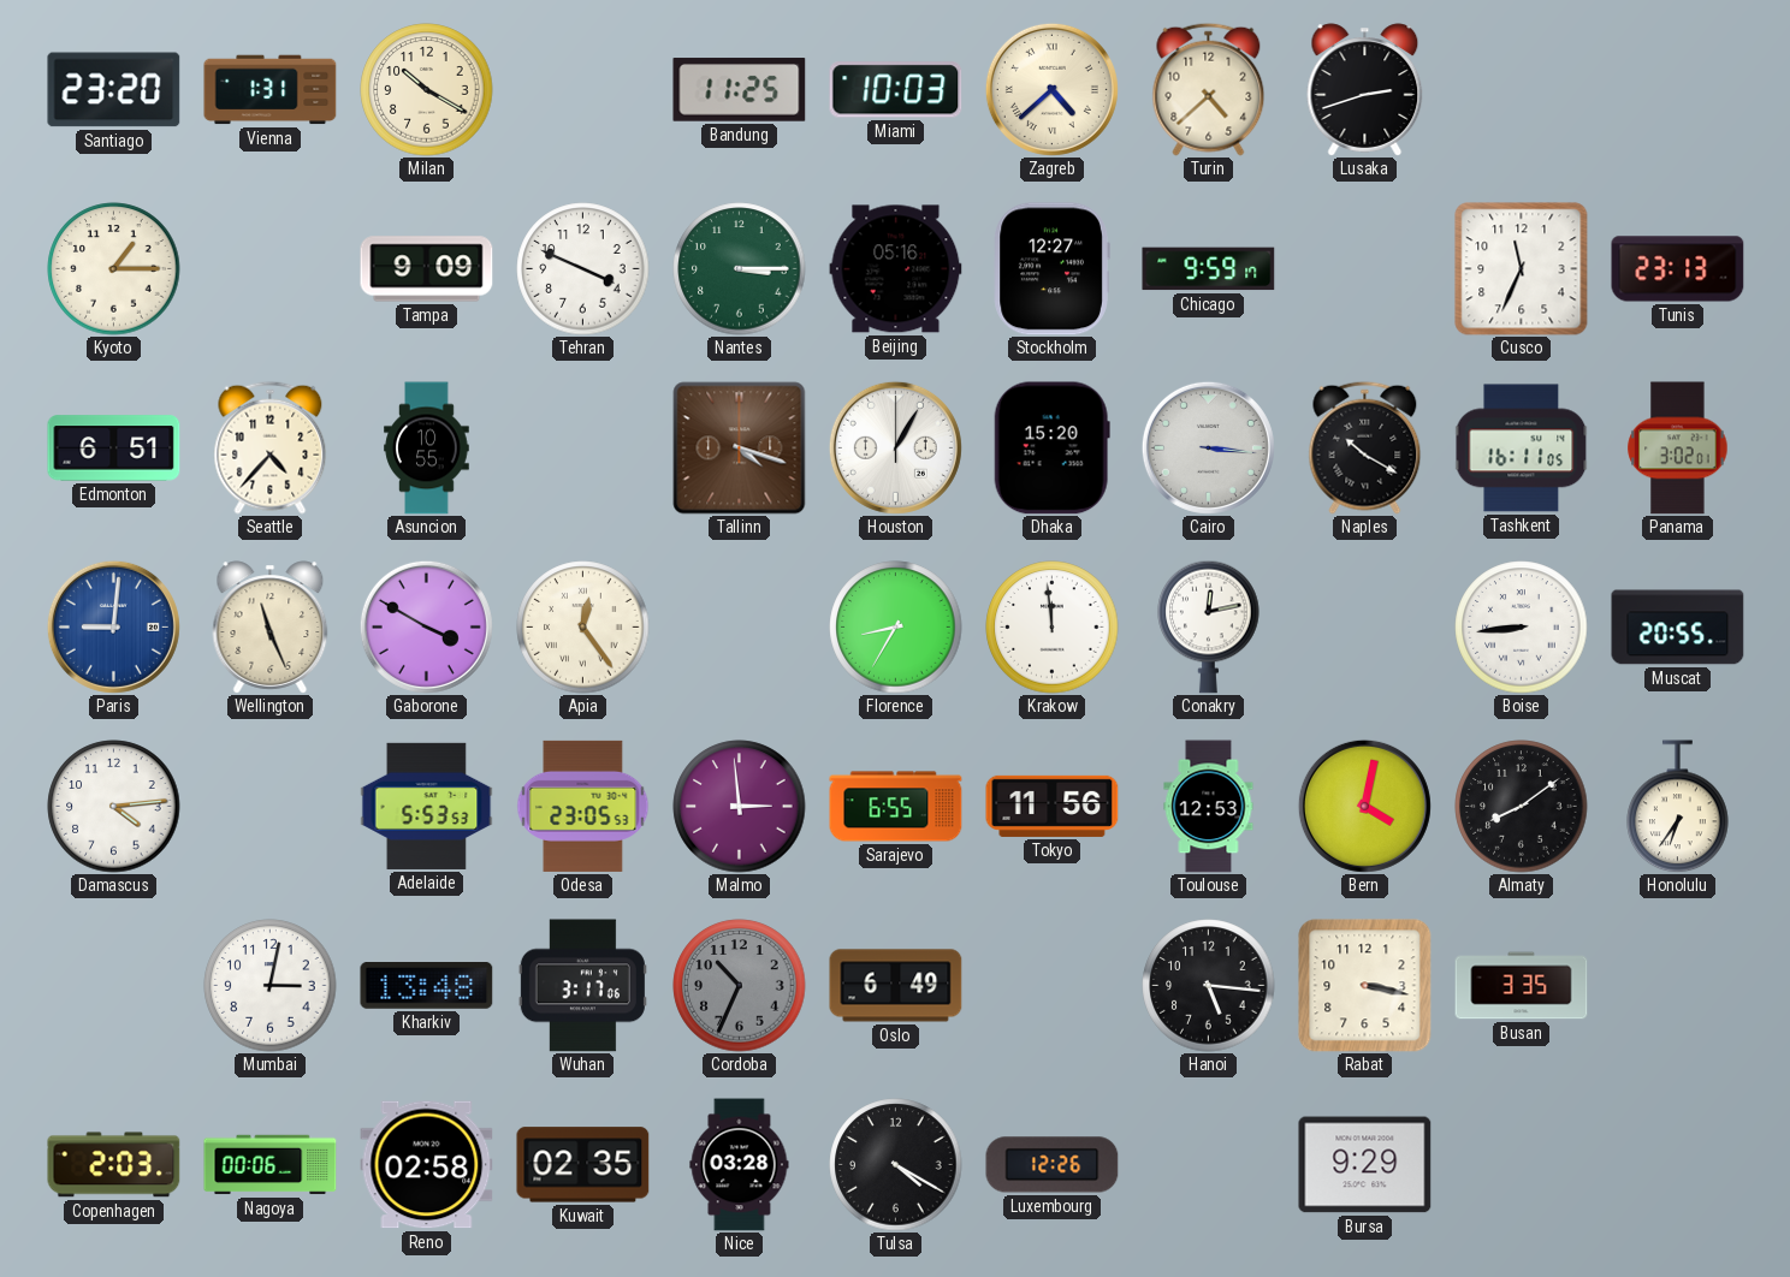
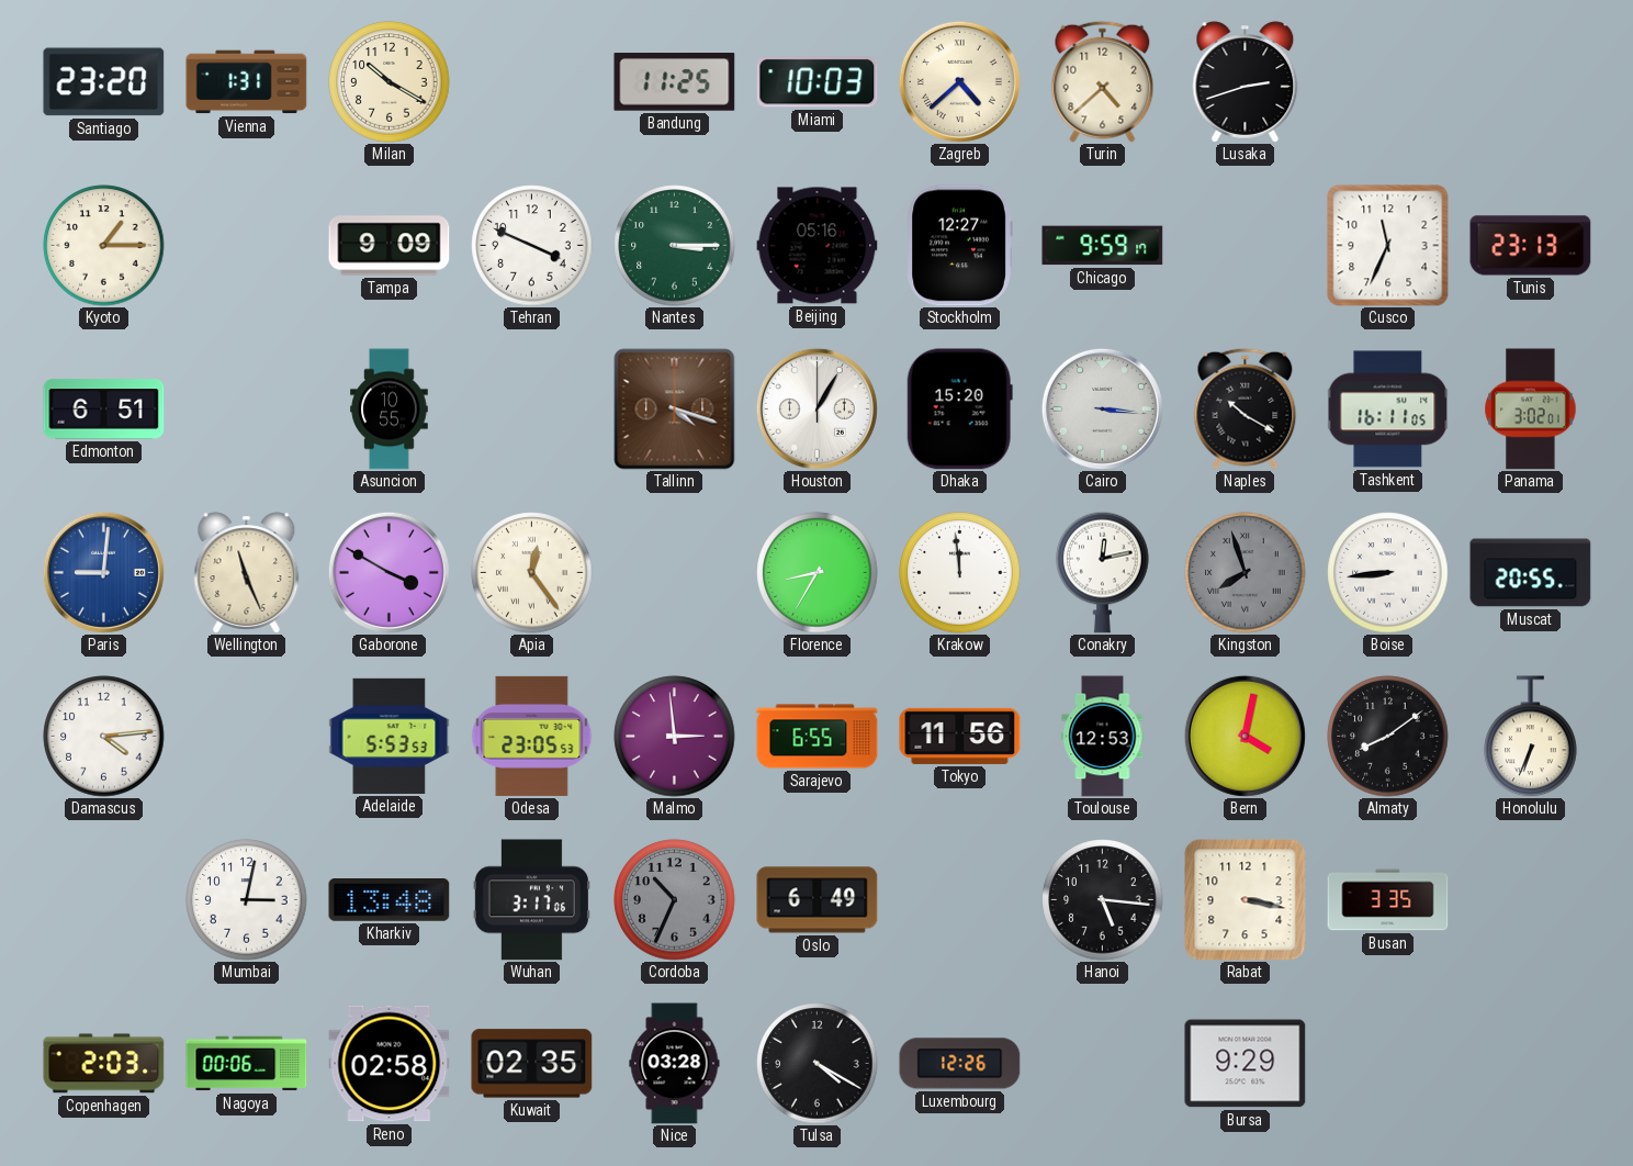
Seattle: 4:37 -> none (271, 447)
Kingston: none -> 7:57 (1246, 573)
Honolulu: 6:36 -> 6:34 (1531, 737)
